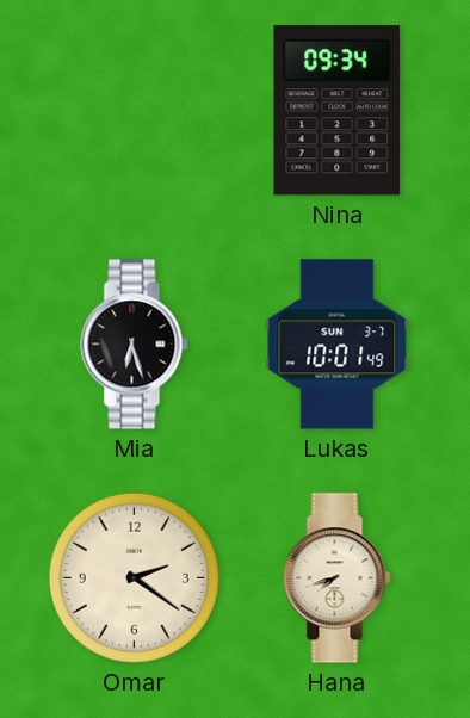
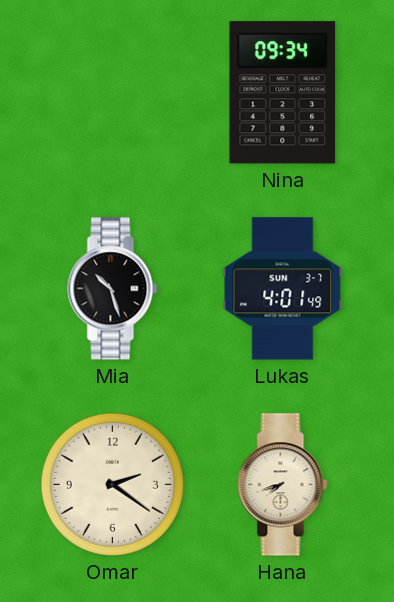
Mia: 6:27 -> 10:27 (113, 289)
Lukas: 10:01 -> 4:01 (283, 289)
